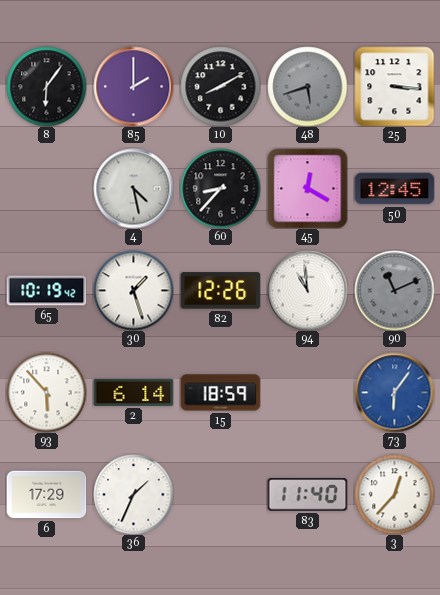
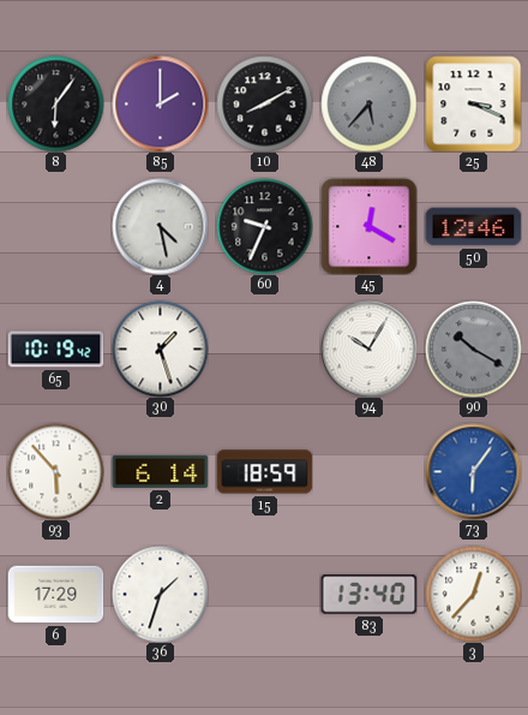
48: 5:42 -> 5:37 (368, 103)
25: 3:16 -> 3:19 (473, 103)
60: 8:37 -> 9:34 (264, 226)
50: 12:45 -> 12:46 (473, 227)
82: 12:26 -> none (220, 291)
94: 10:59 -> 10:05 (368, 348)
90: 11:11 -> 10:20 (473, 348)
36: 1:34 -> 1:33 (160, 594)
83: 11:40 -> 13:40 (368, 595)
